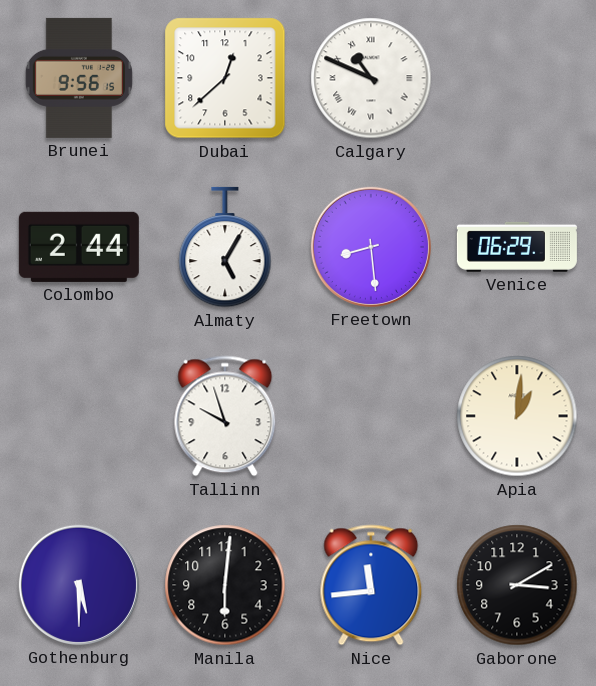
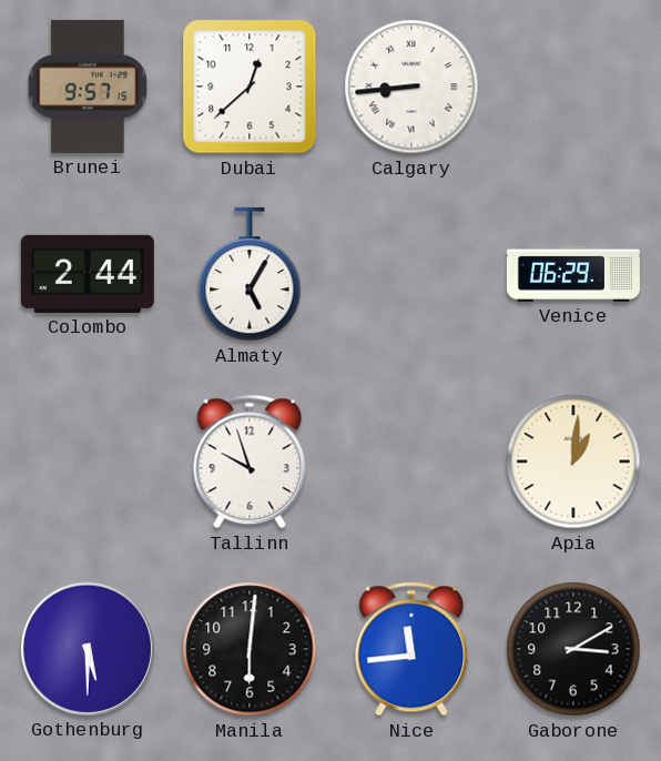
Brunei: 9:56 -> 9:57 (88, 87)
Calgary: 10:49 -> 8:44 (411, 87)
Freetown: 8:29 -> none (371, 247)
